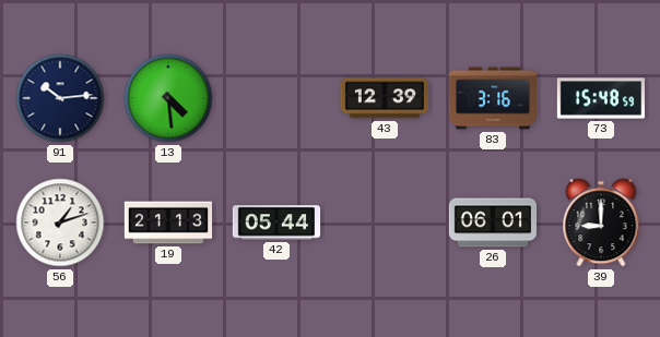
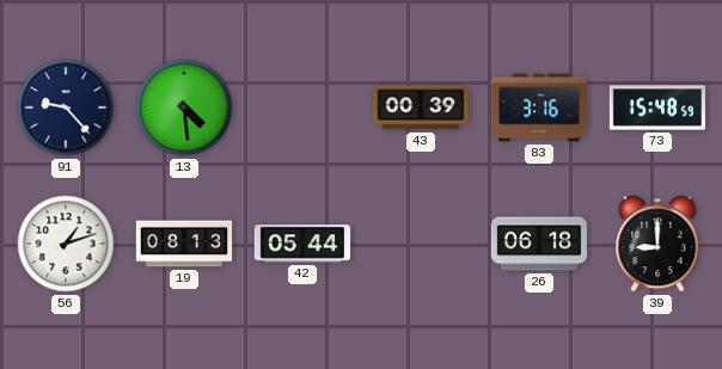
91: 10:14 -> 9:23 (66, 107)
43: 12:39 -> 00:39 (421, 107)
19: 21:13 -> 08:13 (184, 244)
26: 06:01 -> 06:18 (538, 244)
